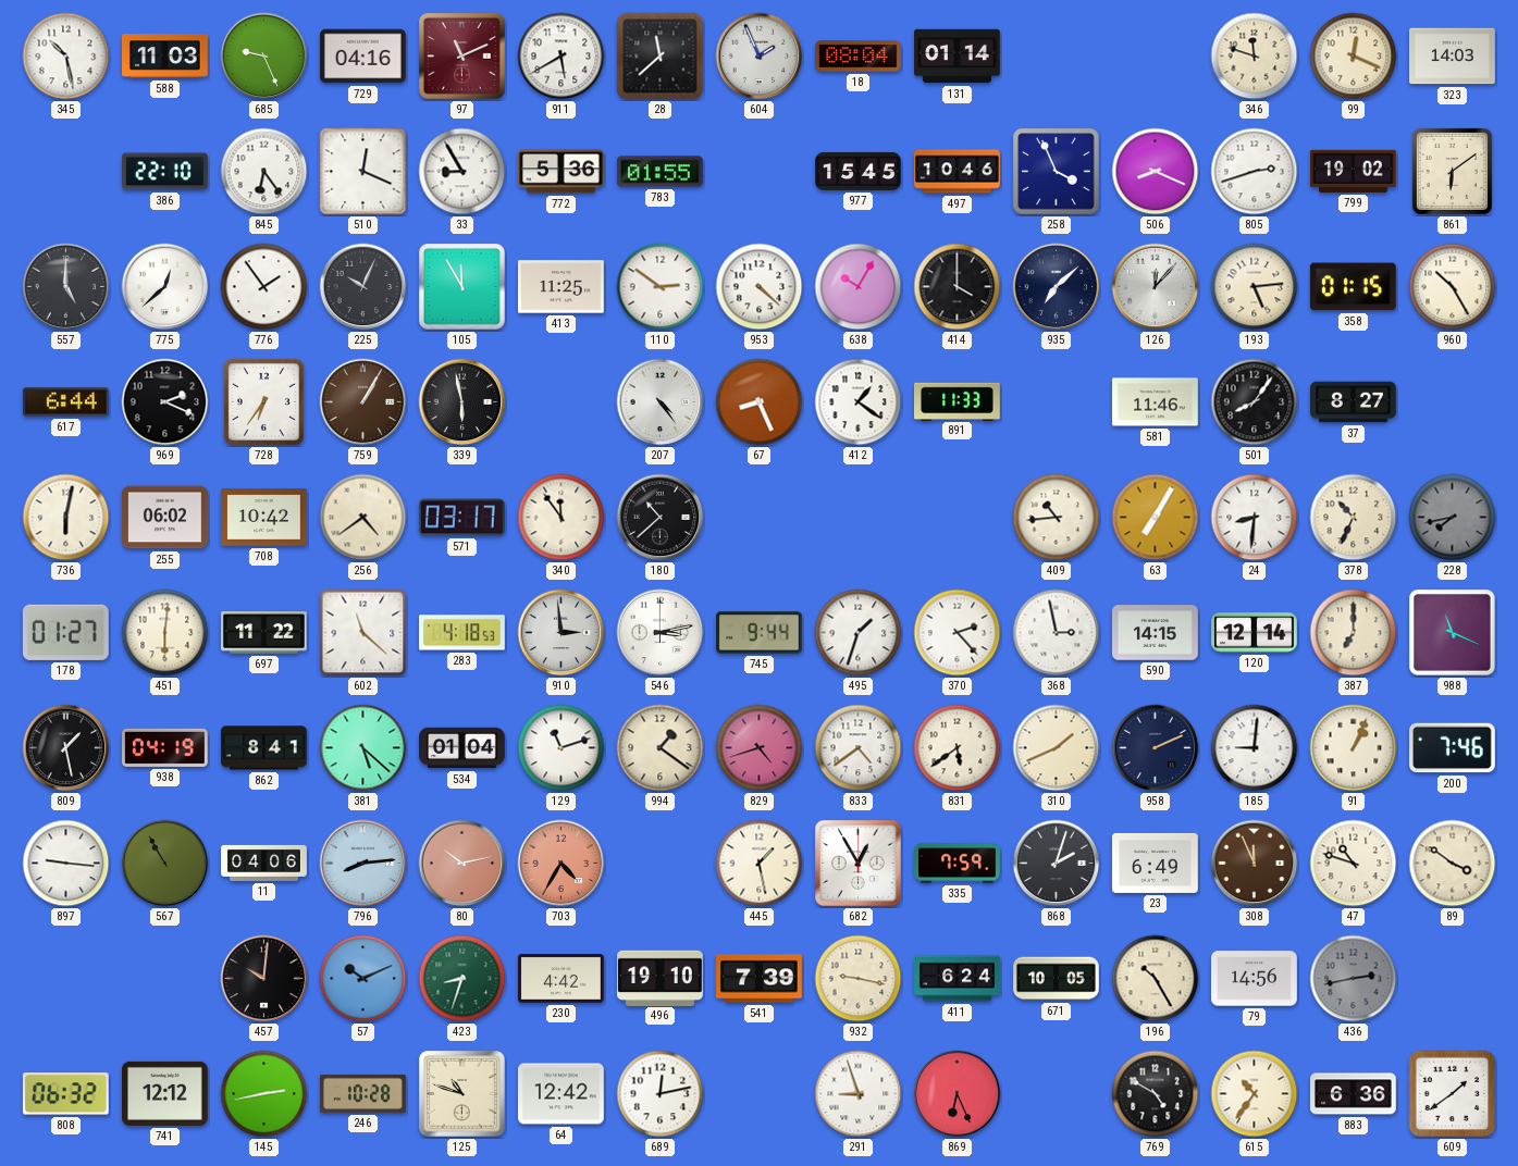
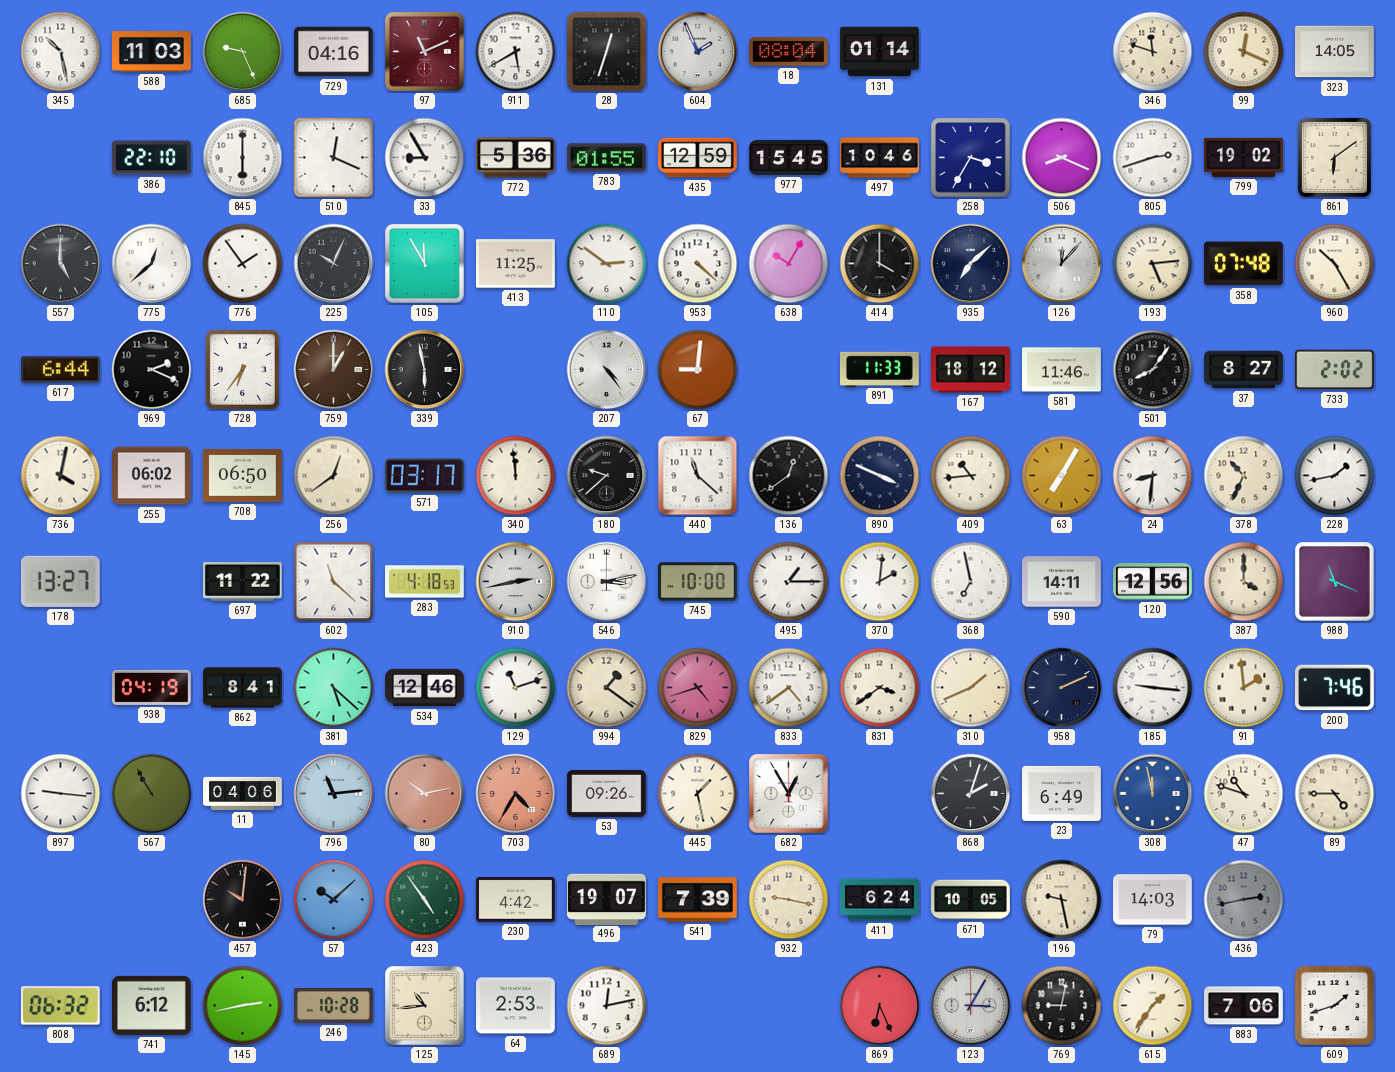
28: 11:38 -> 12:33 (607, 52)
323: 14:03 -> 14:05 (1335, 52)
845: 6:24 -> 6:00 (243, 158)
435: none -> 12:59 (698, 158)
258: 3:56 -> 3:35 (971, 158)
358: 01:15 -> 07:48 (1243, 264)
759: 1:05 -> 1:00 (334, 370)
67: 8:26 -> 9:01 (698, 370)
412: 1:21 -> none (859, 402)
167: none -> 18:12 (971, 370)
733: none -> 2:02 (1335, 370)
736: 6:02 -> 4:02 (61, 476)
708: 10:42 -> 06:50 (243, 476)
256: 4:39 -> 12:39 (334, 476)
340: 11:54 -> 11:59 (516, 476)
180: 10:38 -> 9:38 (607, 476)
440: none -> 11:22 (698, 476)
136: none -> 12:39 (789, 476)
890: none -> 3:49 (880, 476)
228: 7:43 -> 1:43 (1335, 476)
228 dial: grey -> white (1335, 476)
178: 01:27 -> 13:27 (60, 581)
451: 6:01 -> none (165, 633)
910: 2:59 -> 2:43 (516, 582)
745: 9:44 -> 10:00 (698, 582)
495: 1:33 -> 1:15 (789, 582)
370: 2:23 -> 2:01 (880, 582)
368: 2:58 -> 6:58 (971, 582)
590: 14:15 -> 14:11 (1062, 582)
120: 12:14 -> 12:56 (1153, 582)
387: 7:00 -> 4:00 (1244, 582)
809: 1:28 -> none (66, 748)
534: 01:04 -> 12:46 (425, 688)
831: 5:39 -> 3:39 (880, 688)
185: 9:01 -> 9:16 (1153, 688)
91: 1:04 -> 1:59 (1244, 688)
796: 8:14 -> 11:14 (334, 794)
53: none -> 09:26 (607, 793)
335: 7:59 -> none (958, 864)
308: 11:56 -> 11:58 (1153, 794)
308 dial: brown -> blue (1153, 794)
89: 3:51 -> 4:45 (1335, 794)
57: 10:11 -> 10:08 (334, 900)
423: 8:33 -> 4:54 (425, 900)
496: 19:10 -> 19:07 (607, 899)
196: 10:25 -> 9:28 (1062, 900)
79: 14:56 -> 14:03 (1153, 900)
741: 12:12 -> 6:12 (152, 1005)
125: 10:48 -> 10:44 (425, 1006)
64: 12:42 -> 2:53 (516, 1006)
291: 8:57 -> none (859, 1094)
123: none -> 3:05 (971, 1006)
769: 4:50 -> 9:02 (1062, 1006)
615: 10:36 -> 1:36 (1153, 1006)
883: 6:36 -> 7:06 (1244, 1006)
609: 1:39 -> 1:42 (1335, 1006)
